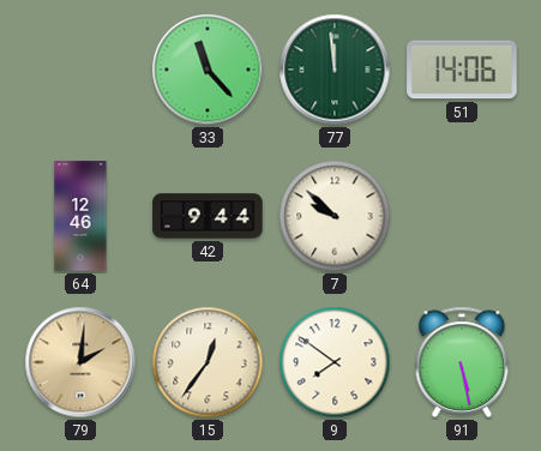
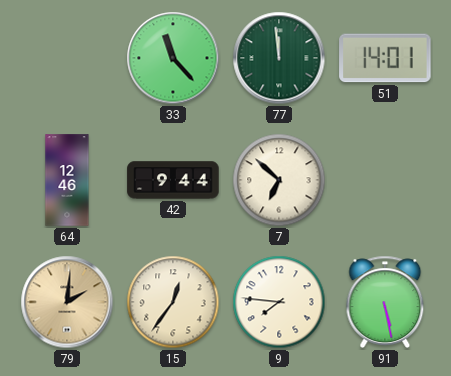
51: 14:06 -> 14:01 (385, 58)
7: 9:52 -> 6:52 (279, 180)
9: 7:51 -> 7:46 (279, 302)
